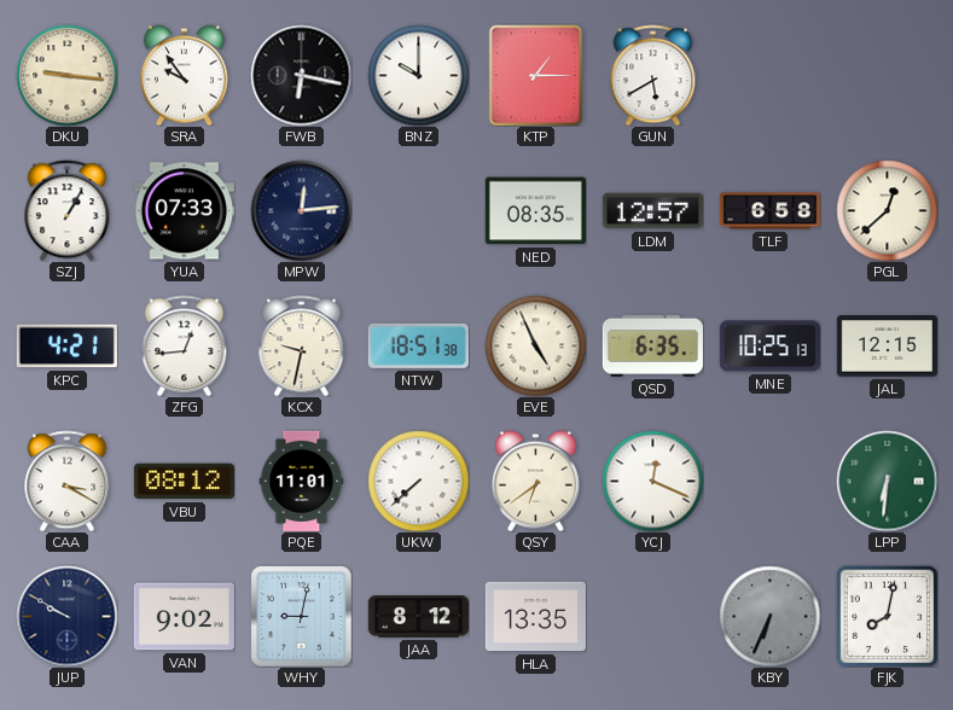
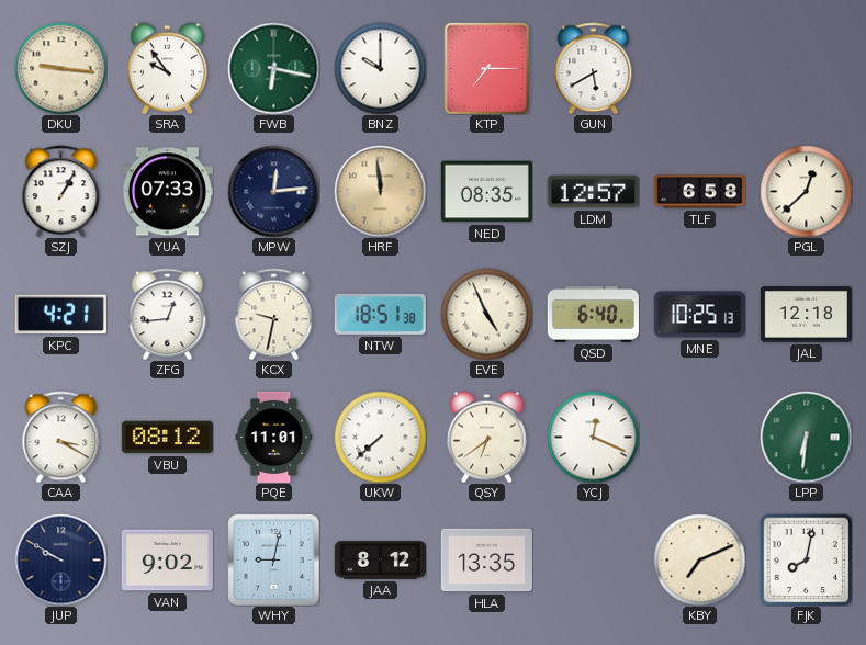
FWB dial: black -> green (273, 68)
KTP: 1:15 -> 7:15 (487, 68)
HRF: none -> 11:59 (380, 191)
QSD: 6:35 -> 6:40 (593, 314)
JAL: 12:15 -> 12:18 (806, 315)
KBY: 6:34 -> 7:11 (699, 559)
KBY dial: grey -> cream (699, 559)
